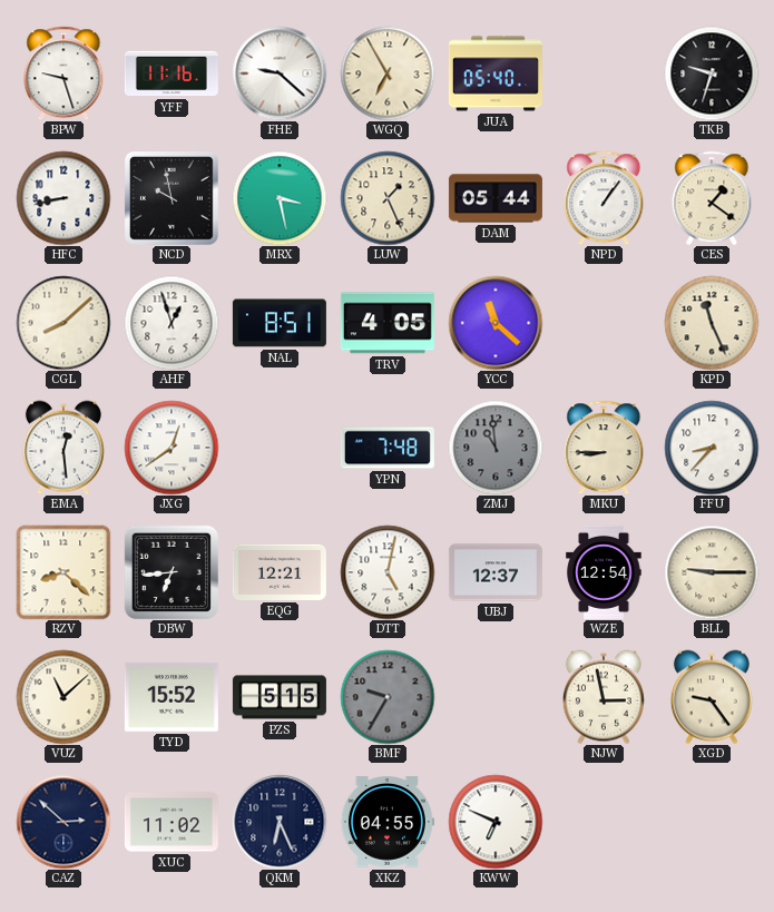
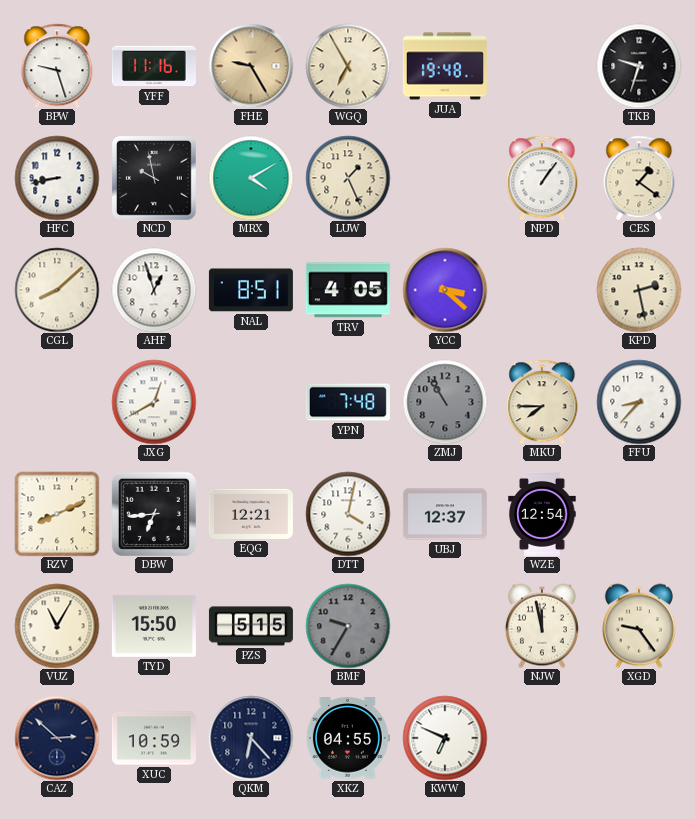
FHE: 9:22 -> 9:25 (251, 66)
FHE dial: white -> champagne (251, 66)
JUA: 05:40 -> 19:48 (445, 66)
MRX: 3:28 -> 4:10 (251, 178)
DAM: 05:44 -> none (496, 198)
YCC: 11:22 -> 3:22 (445, 290)
KPD: 11:26 -> 2:28 (639, 290)
EMA: 12:29 -> none (63, 448)
JXG: 12:39 -> 12:40 (154, 402)
ZMJ: 10:59 -> 10:55 (445, 402)
MKU: 8:45 -> 7:45 (542, 402)
RZV: 8:22 -> 8:11 (57, 514)
DTT: 5:02 -> 4:02 (348, 514)
BLL: 9:15 -> none (712, 572)
VUZ: 11:08 -> 11:05 (57, 626)
TYD: 15:52 -> 15:50 (154, 626)
NJW: 2:58 -> 11:58 (542, 626)
XUC: 11:02 -> 10:59 (154, 738)
QKM: 6:26 -> 6:23 (251, 738)
